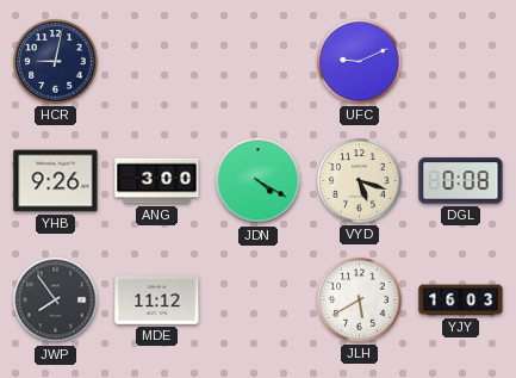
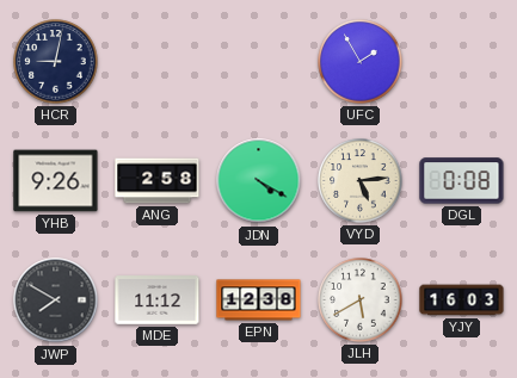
UFC: 9:11 -> 1:55 (361, 62)
ANG: 3:00 -> 2:58 (158, 181)
VYD: 5:18 -> 5:14 (361, 181)
JWP: 7:54 -> 7:50 (56, 300)
EPN: none -> 12:38 (259, 300)
